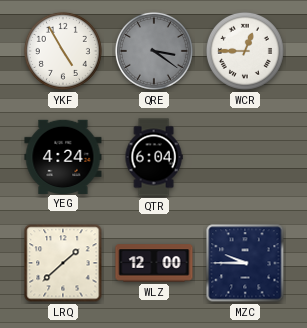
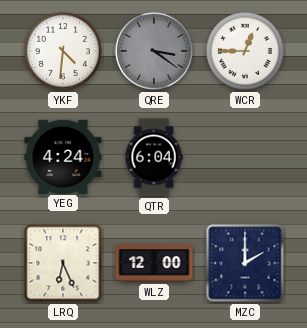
YKF: 4:55 -> 4:31 (63, 51)
LRQ: 1:38 -> 6:26 (63, 263)
MZC: 9:45 -> 2:00 (245, 263)
